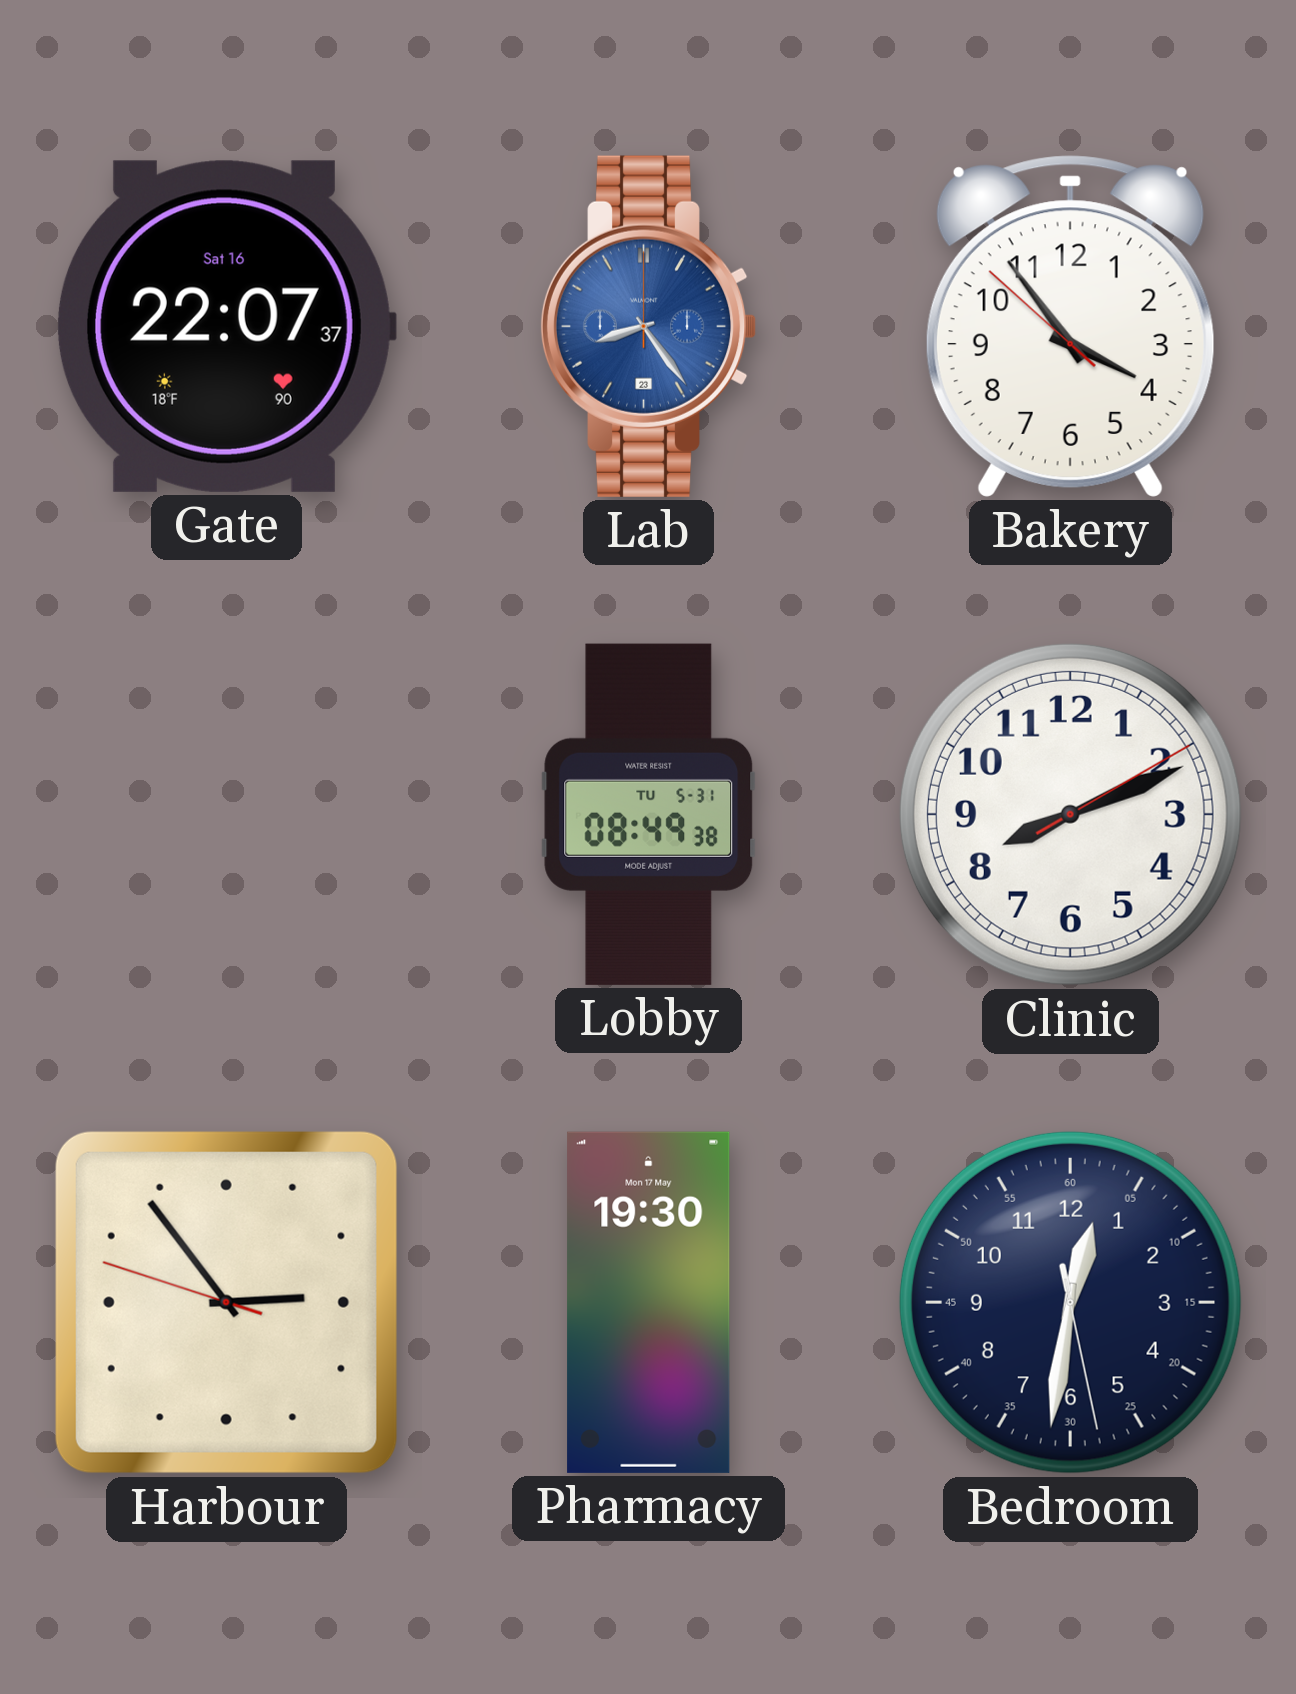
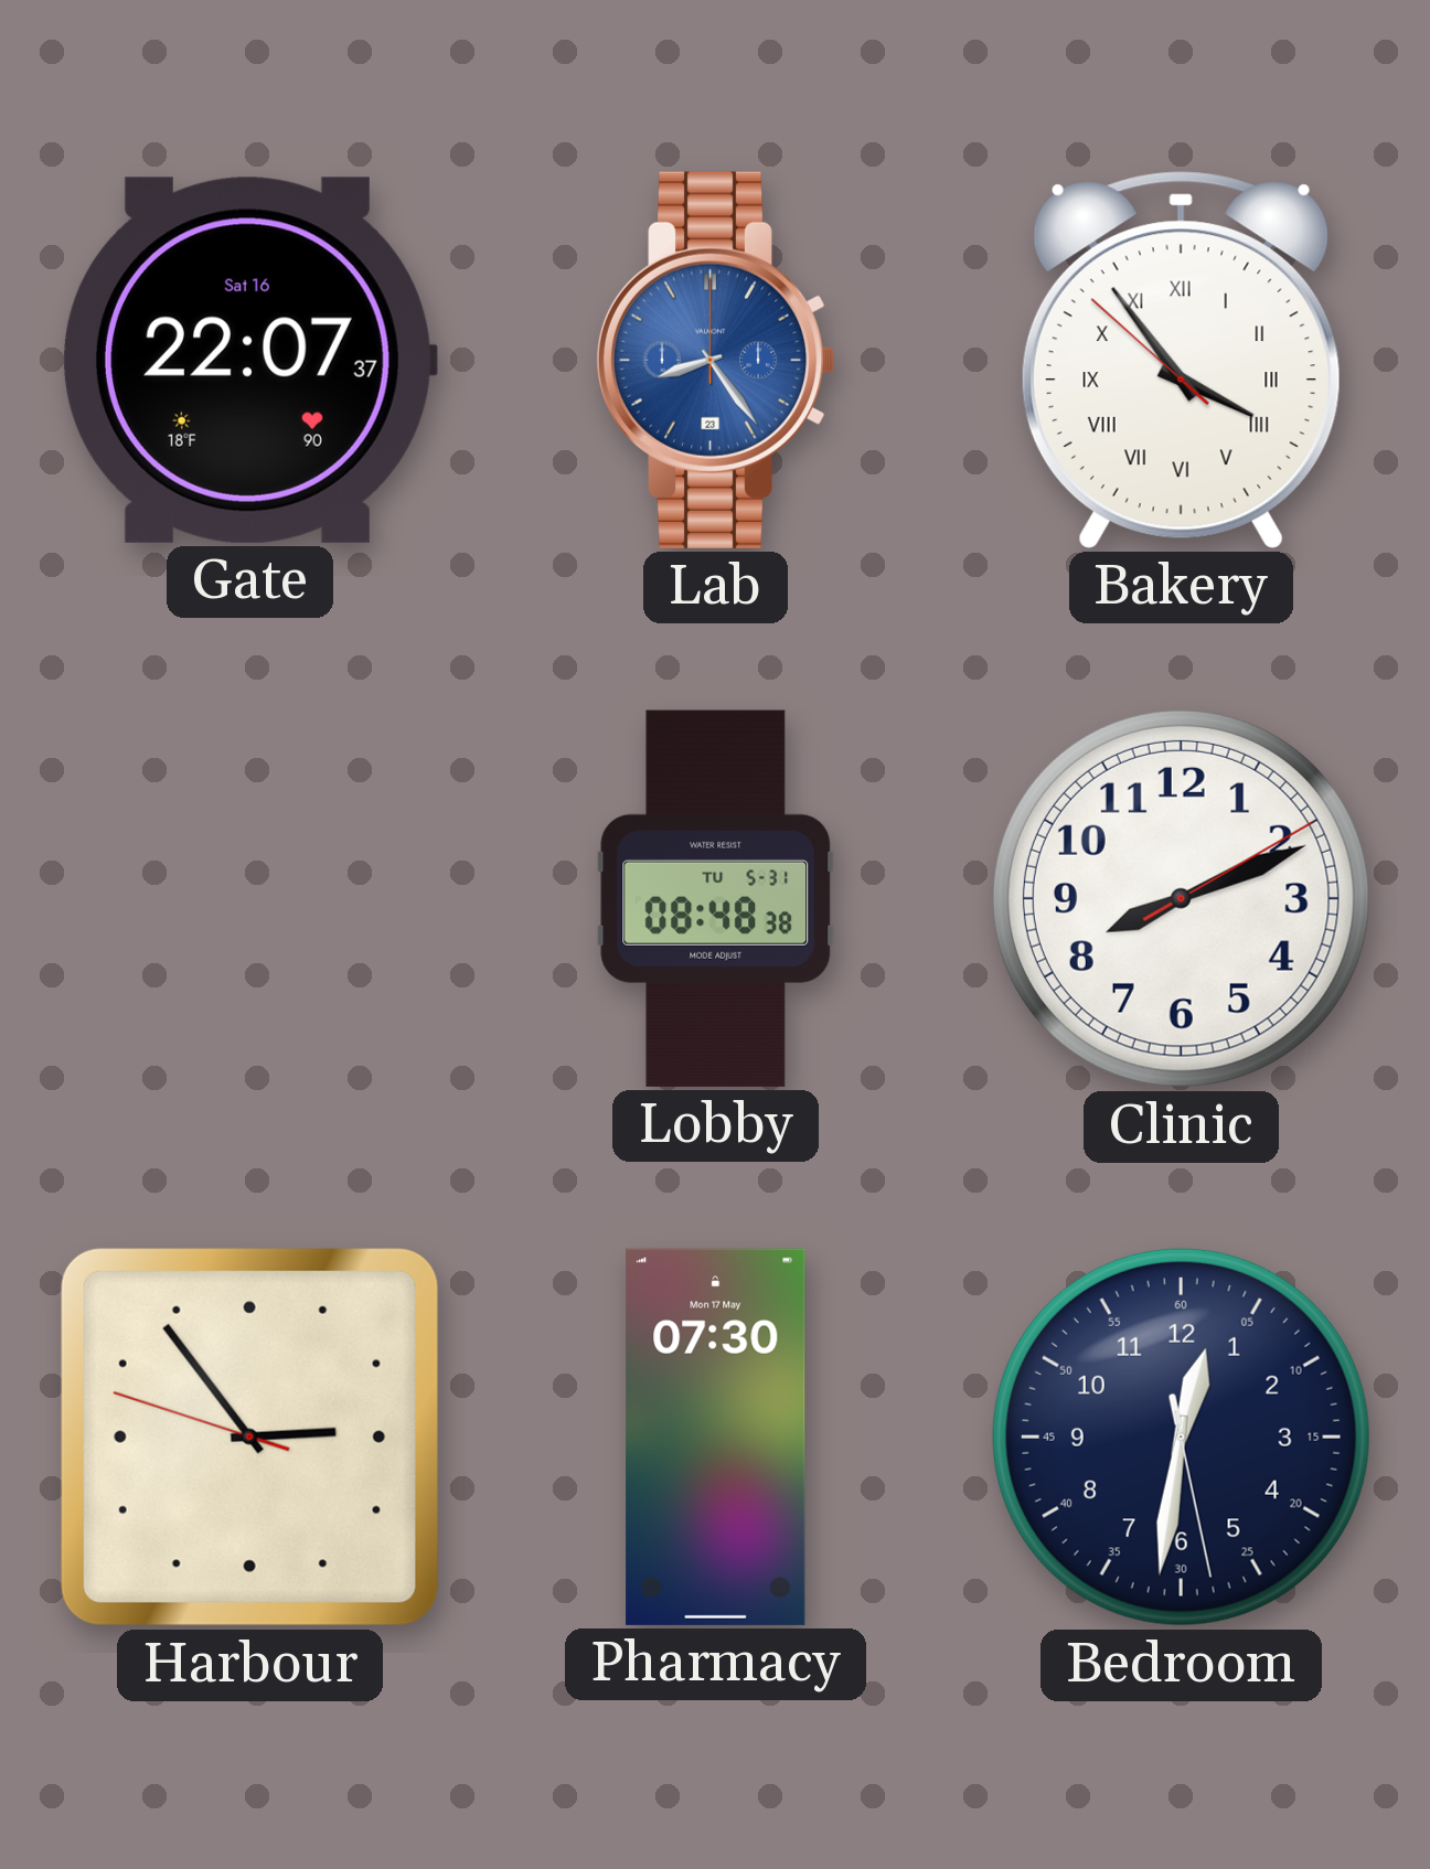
Bakery numerals: Arabic -> Roman (1181, 360)
Lobby: 08:49 -> 08:48 (716, 898)
Pharmacy: 19:30 -> 07:30 (716, 1437)
